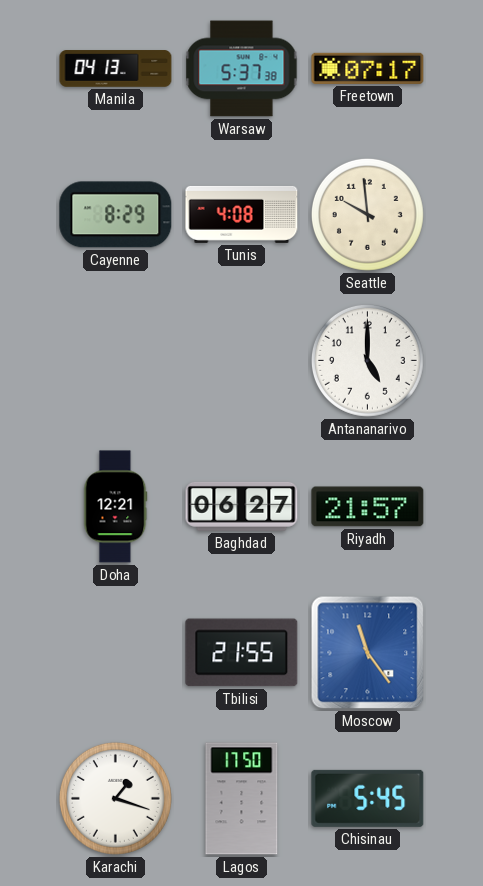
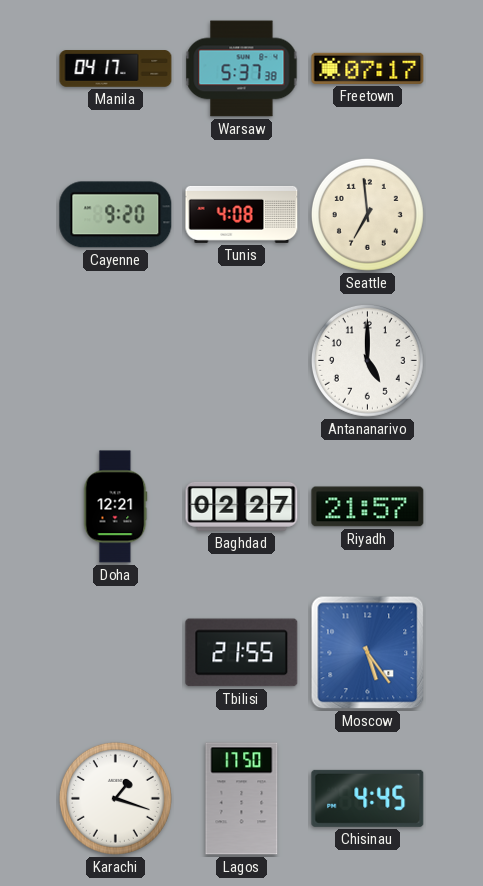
Manila: 04:13 -> 04:17 (116, 69)
Cayenne: 8:29 -> 9:20 (116, 215)
Seattle: 9:59 -> 6:59 (367, 214)
Baghdad: 06:27 -> 02:27 (242, 506)
Moscow: 11:24 -> 5:24 (368, 653)
Chisinau: 5:45 -> 4:45 (368, 798)
